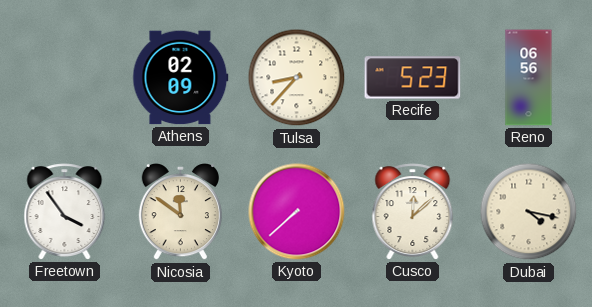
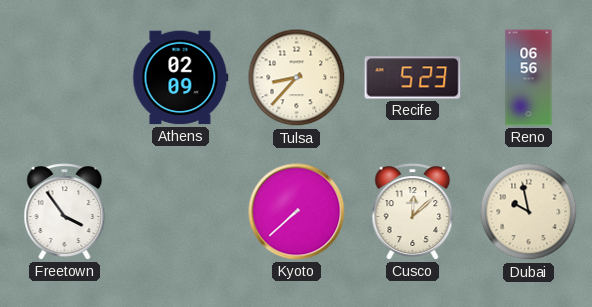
Nicosia: 11:51 -> none (180, 213)
Dubai: 4:17 -> 9:58 (529, 212)
